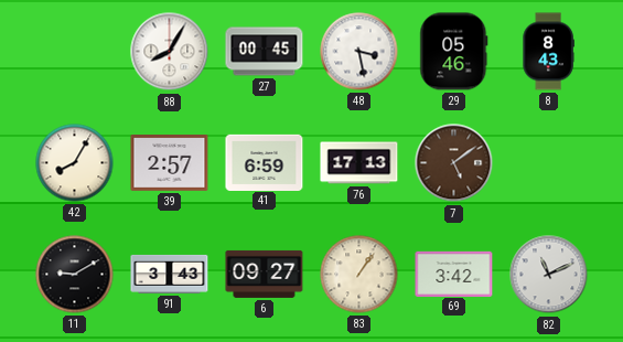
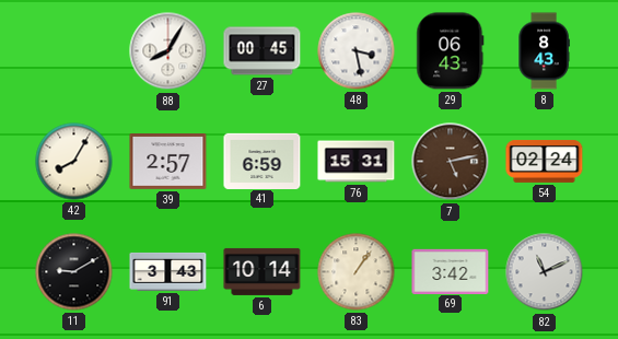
29: 05:46 -> 06:43 (451, 51)
76: 17:13 -> 15:31 (357, 162)
7: 5:09 -> 5:13 (451, 162)
54: none -> 02:24 (545, 161)
6: 09:27 -> 10:14 (263, 271)
